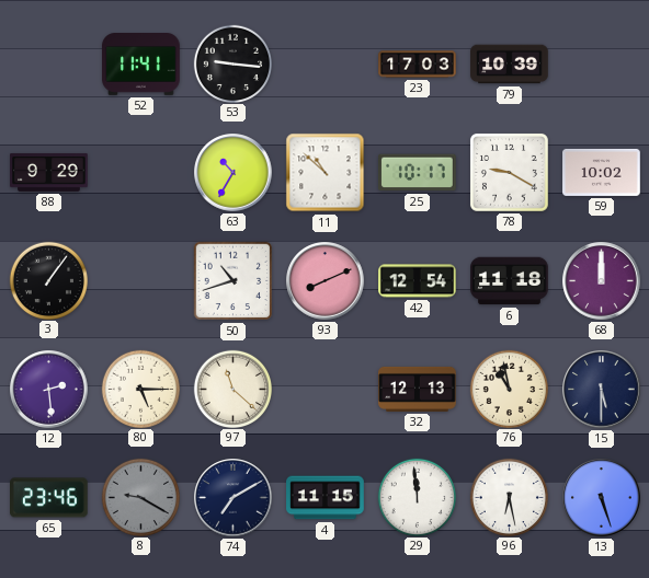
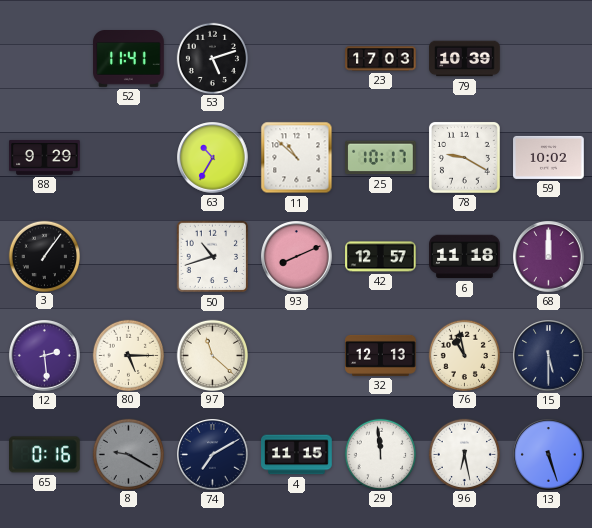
53: 9:16 -> 5:12 (212, 58)
42: 12:54 -> 12:57 (381, 257)
65: 23:46 -> 0:16 (45, 455)
